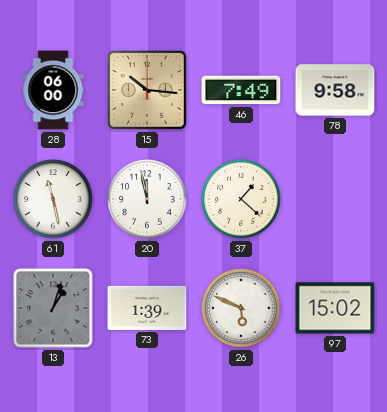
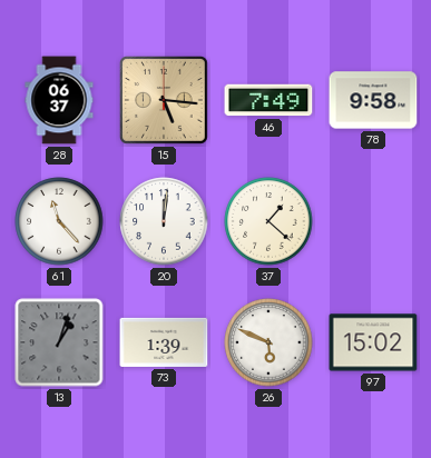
28: 06:00 -> 06:37 (59, 100)
15: 10:16 -> 5:16 (165, 101)
61: 11:28 -> 11:23 (59, 221)
20: 11:58 -> 12:01 (164, 221)
